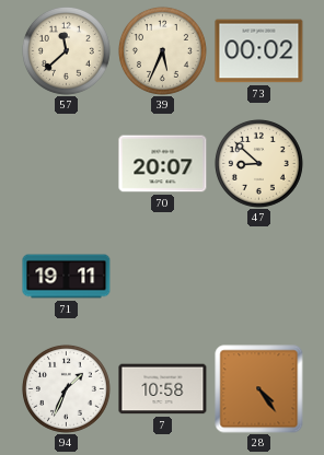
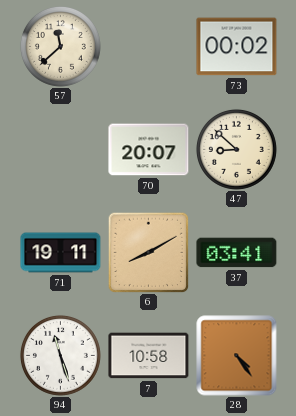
39: 5:34 -> none (162, 50)
6: none -> 8:10 (148, 252)
37: none -> 03:41 (237, 253)
94: 1:34 -> 11:27 (60, 355)
